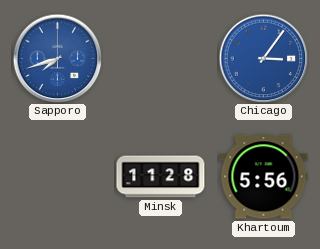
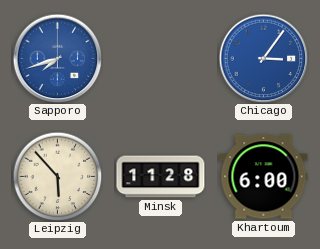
Leipzig: none -> 5:53 (57, 176)
Khartoum: 5:56 -> 6:00 (264, 177)
